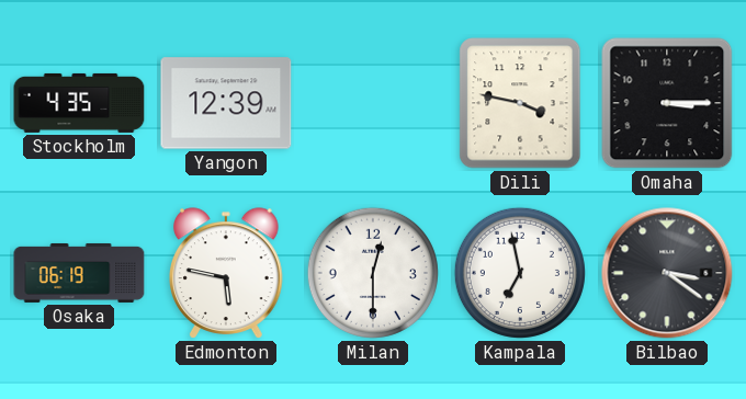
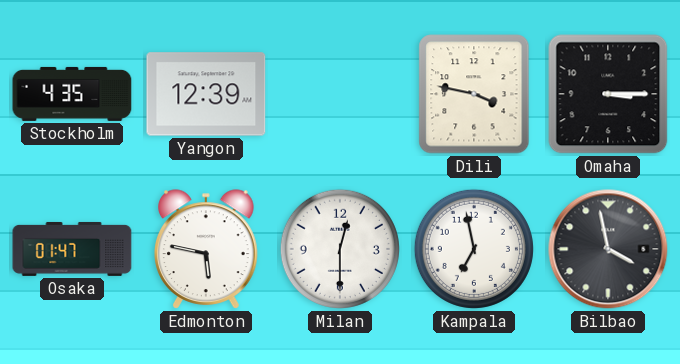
Osaka: 06:19 -> 01:47 (72, 249)
Bilbao: 3:21 -> 3:58 (608, 249)
